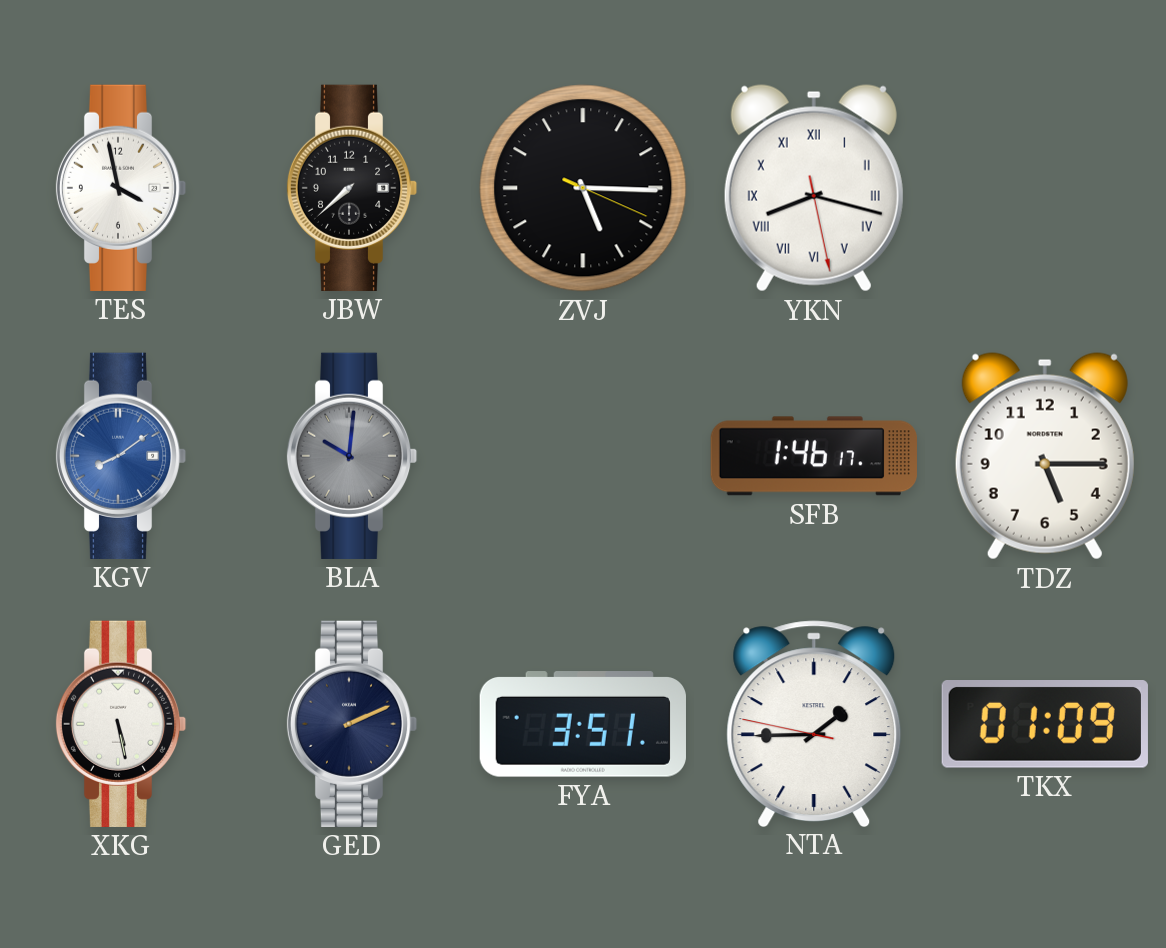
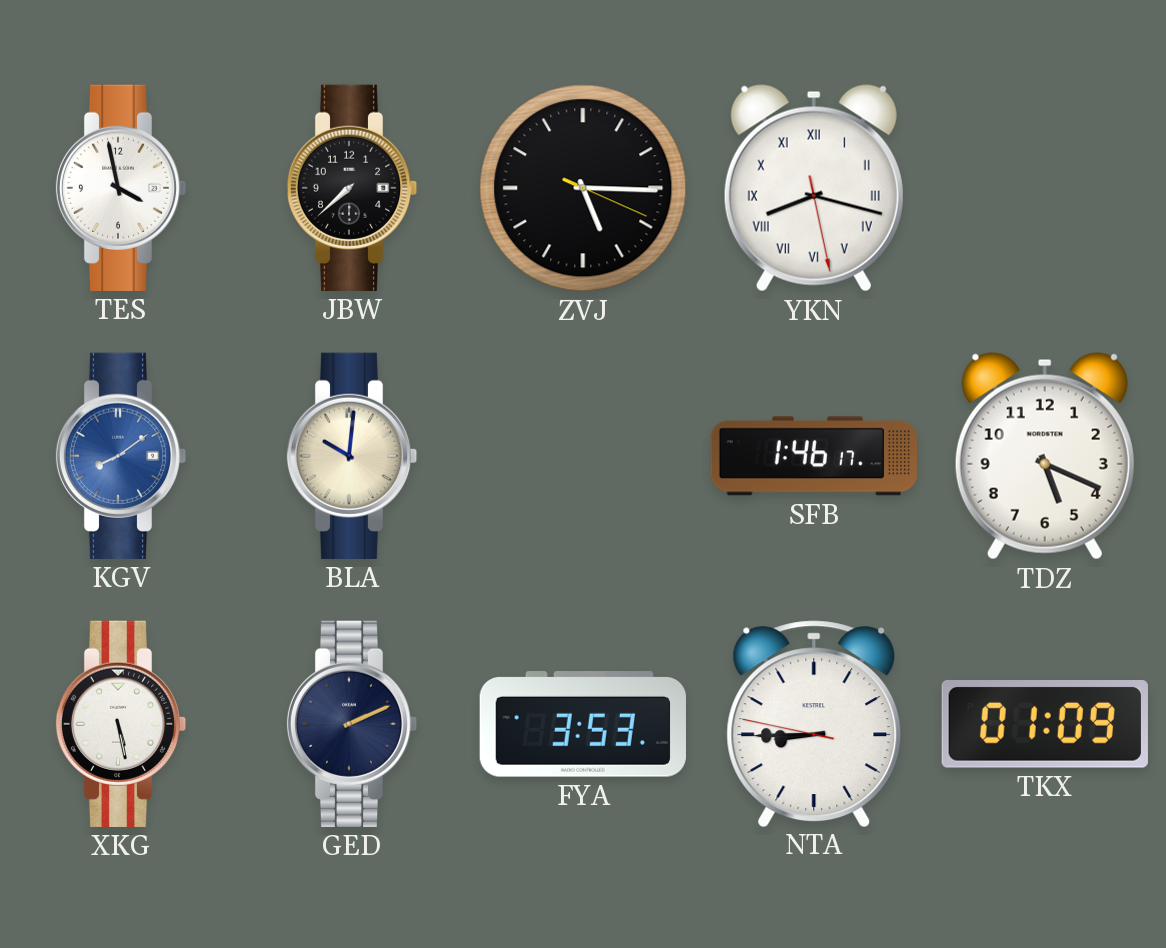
BLA dial: grey -> cream (352, 456)
TDZ: 5:15 -> 5:19 (1045, 456)
FYA: 3:51 -> 3:53 (583, 724)
NTA: 1:44 -> 8:44 (814, 723)
